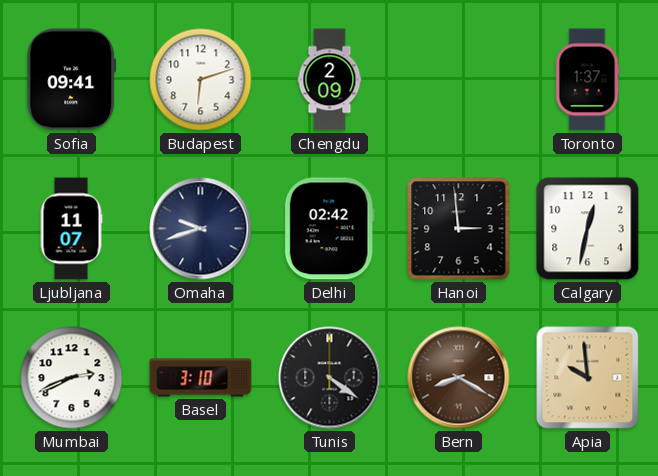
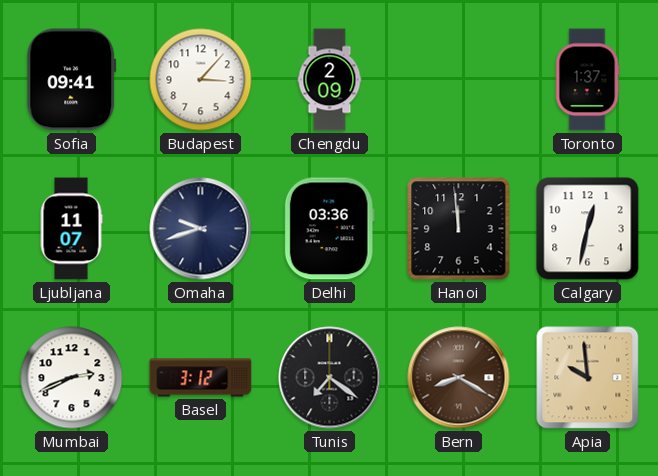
Budapest: 6:12 -> 3:07 (201, 80)
Delhi: 02:42 -> 03:36 (329, 229)
Hanoi: 2:59 -> 11:59 (459, 229)
Basel: 3:10 -> 3:12 (201, 378)
Tunis: 4:21 -> 7:21 (330, 378)
